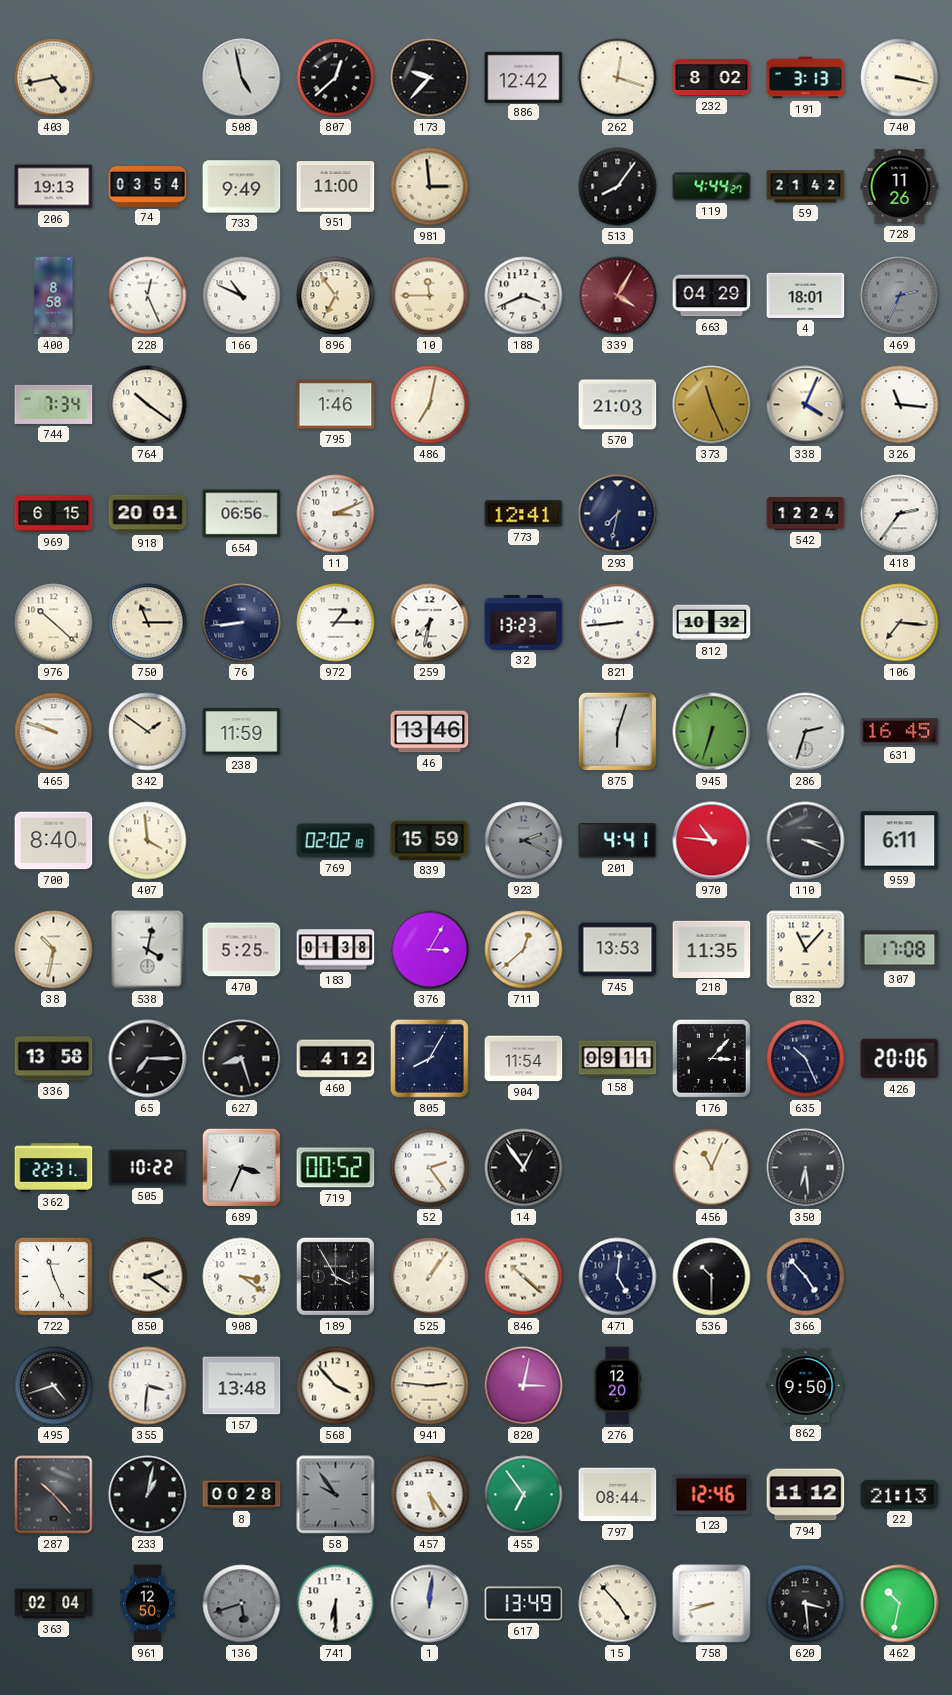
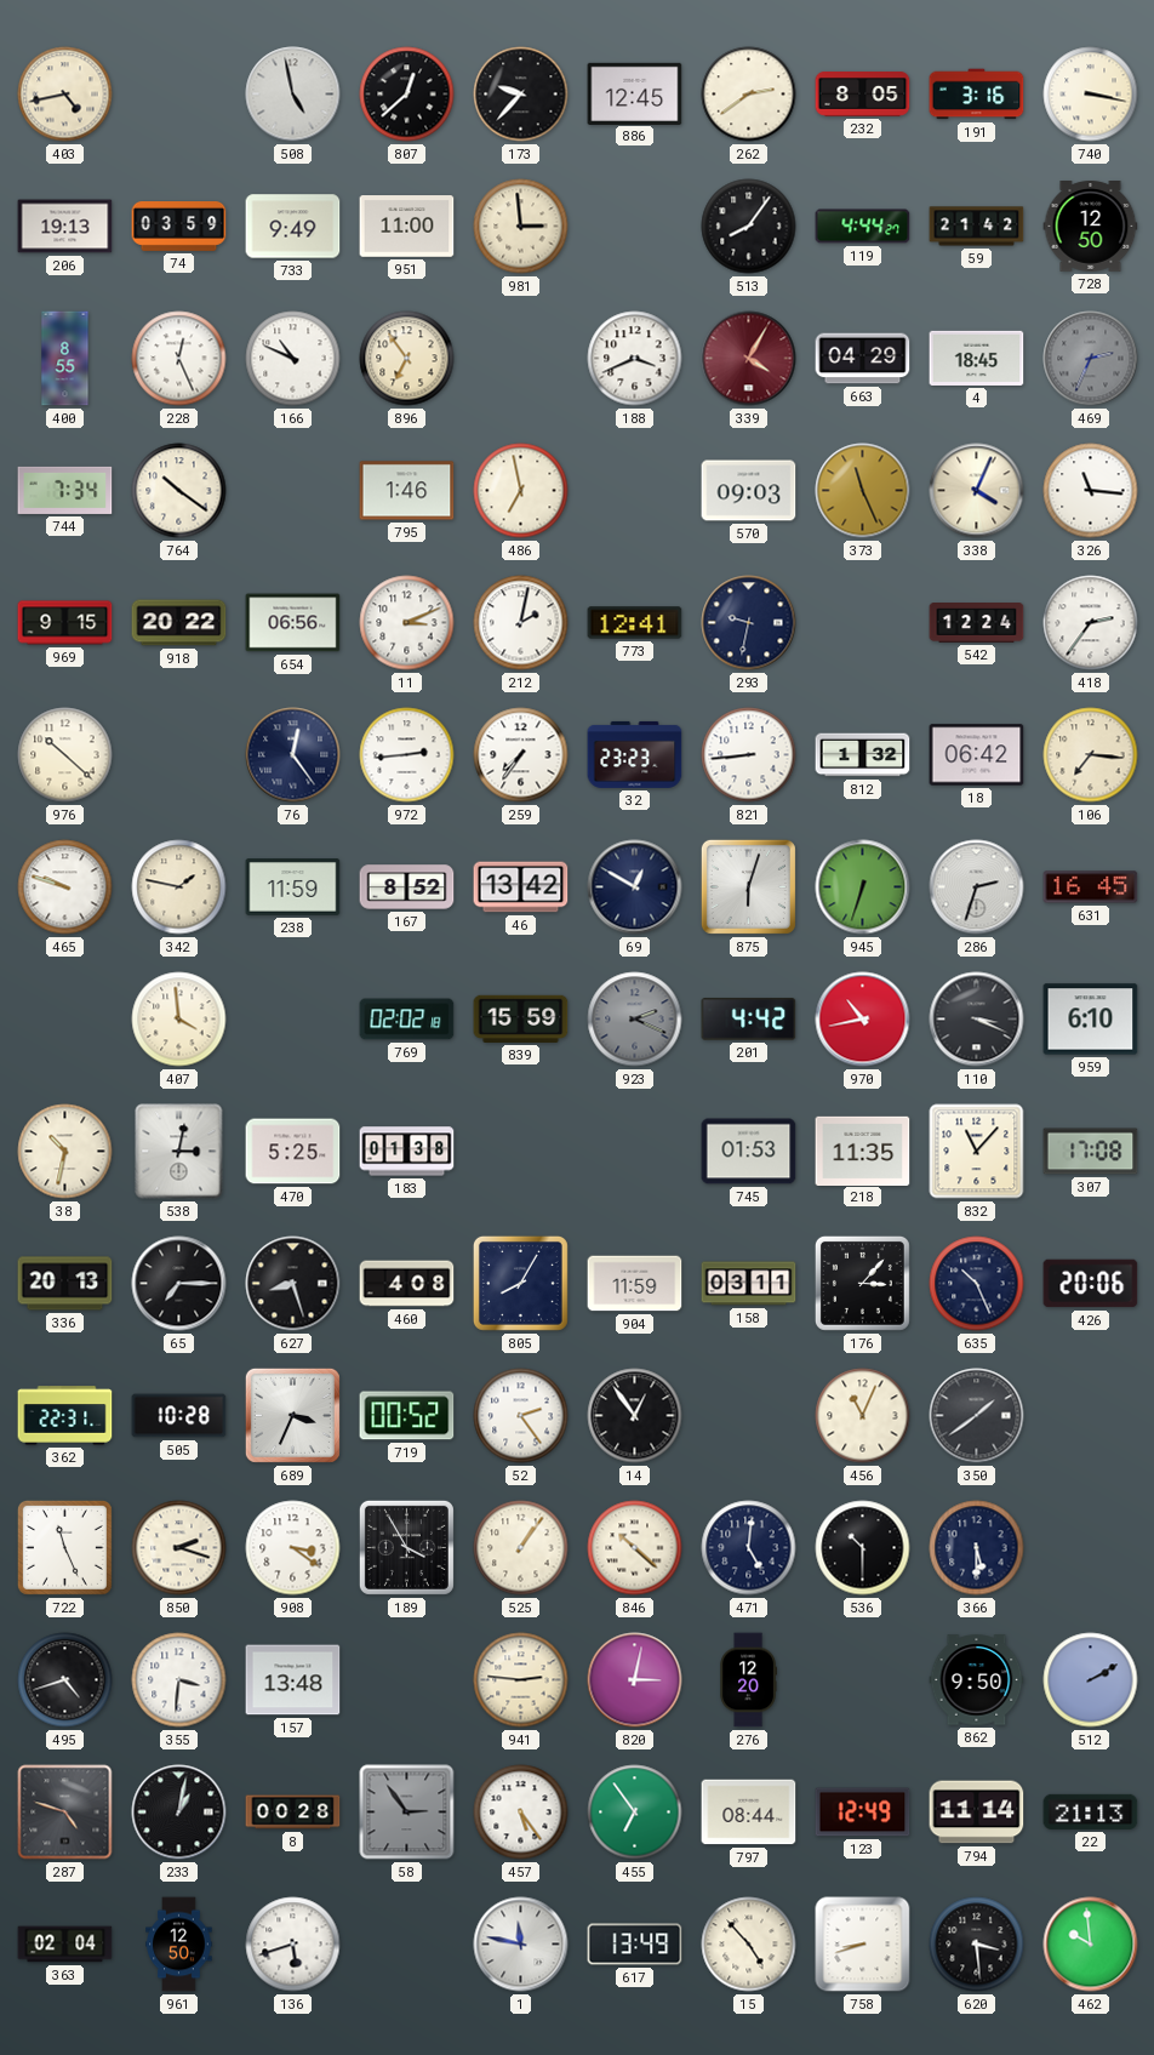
886: 12:42 -> 12:45 (635, 93)
262: 12:18 -> 2:39 (749, 95)
232: 8:02 -> 8:05 (863, 95)
191: 3:13 -> 3:16 (977, 95)
74: 03:54 -> 03:59 (179, 227)
728: 11:26 -> 12:50 (1091, 227)
400: 8:58 -> 8:55 (65, 359)
10: 11:45 -> none (430, 296)
4: 18:01 -> 18:45 (977, 358)
486: 7:02 -> 6:58 (521, 491)
570: 21:03 -> 09:03 (749, 491)
969: 6:15 -> 9:15 (65, 623)
918: 20:01 -> 20:22 (179, 623)
212: none -> 2:02 (521, 623)
293: 7:32 -> 9:32 (749, 623)
750: 11:15 -> none (148, 623)
76: 8:44 -> 12:24 (293, 755)
972: 1:15 -> 2:44 (407, 755)
259: 7:32 -> 7:36 (521, 755)
32: 13:23 -> 23:23 (635, 754)
812: 10:32 -> 1:32 (863, 755)
18: none -> 06:42 (977, 755)
342: 1:51 -> 1:47 (179, 887)
167: none -> 8:52 (407, 887)
46: 13:46 -> 13:42 (521, 887)
69: none -> 12:50 (635, 887)
700: 8:40 -> none (54, 841)
201: 4:41 -> 4:42 (749, 1020)
970: 10:46 -> 10:43 (863, 1020)
959: 6:11 -> 6:10 (1091, 1020)
538: 4:02 -> 3:02 (179, 1152)
376: 3:05 -> none (430, 950)
711: 12:38 -> none (524, 950)
745: 13:53 -> 01:53 (749, 1152)
336: 13:58 -> 20:13 (65, 1284)
460: 4:12 -> 4:08 (407, 1284)
904: 11:54 -> 11:59 (635, 1284)
158: 09:11 -> 03:11 (749, 1284)
505: 10:22 -> 10:28 (179, 1416)
350: 6:29 -> 1:39 (977, 1416)
850: 2:21 -> 2:18 (179, 1548)
366: 4:53 -> 5:30 (977, 1548)
568: 3:53 -> none (336, 1386)
512: none -> 2:10 (1091, 1680)
287: 10:23 -> 4:48 (65, 1813)
58: 9:54 -> 2:54 (407, 1813)
123: 12:46 -> 12:49 (863, 1813)
794: 11:12 -> 11:14 (977, 1813)
136 dial: grey -> white (293, 1945)
741: 6:30 -> none (336, 1604)
1: 12:01 -> 11:47 (521, 1945)
462: 10:32 -> 9:59 (1091, 1945)
